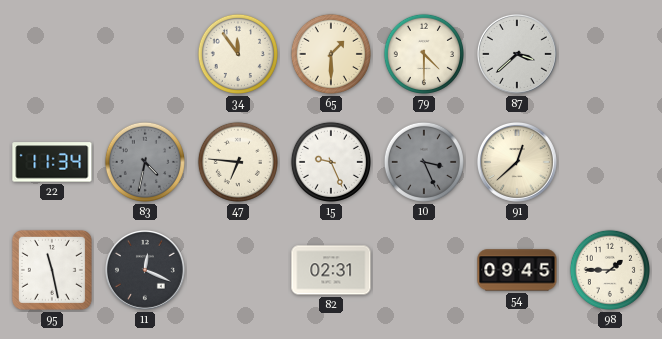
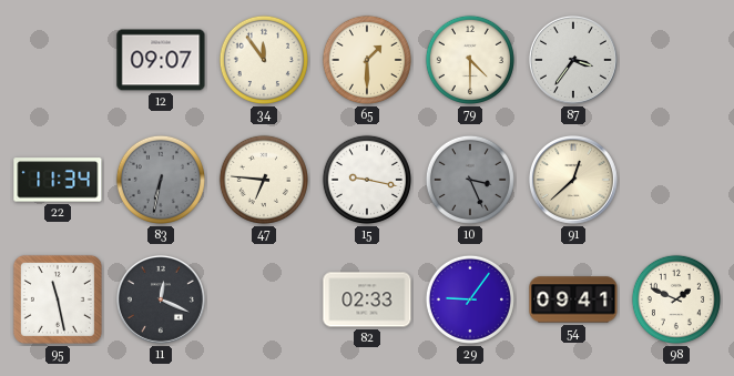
12: none -> 09:07 (161, 60)
87: 3:38 -> 3:36 (573, 60)
83: 4:32 -> 6:32 (161, 180)
15: 9:26 -> 9:17 (367, 180)
82: 02:31 -> 02:33 (367, 299)
29: none -> 9:06 (470, 299)
54: 09:45 -> 09:41 (573, 299)
98: 1:45 -> 1:49 (676, 299)
